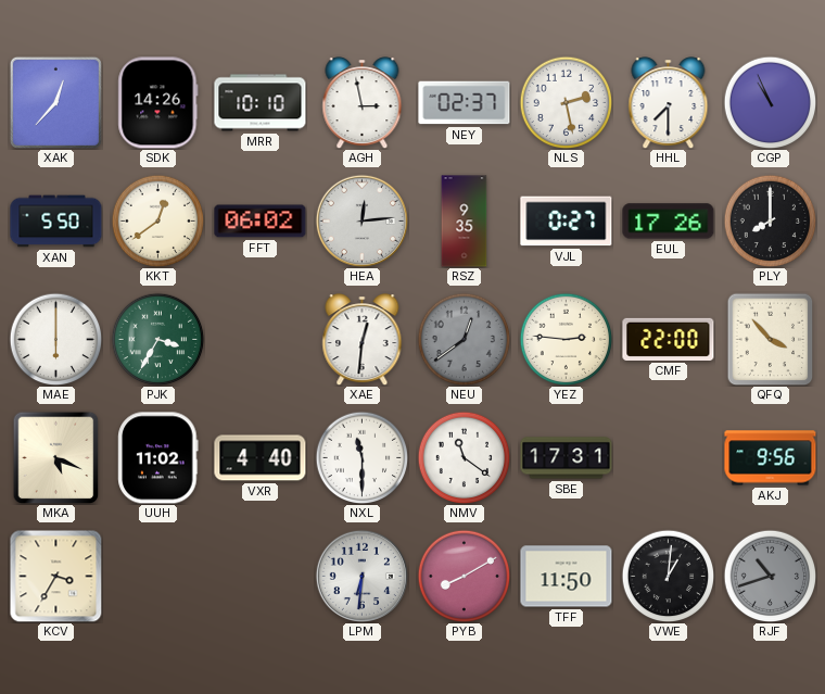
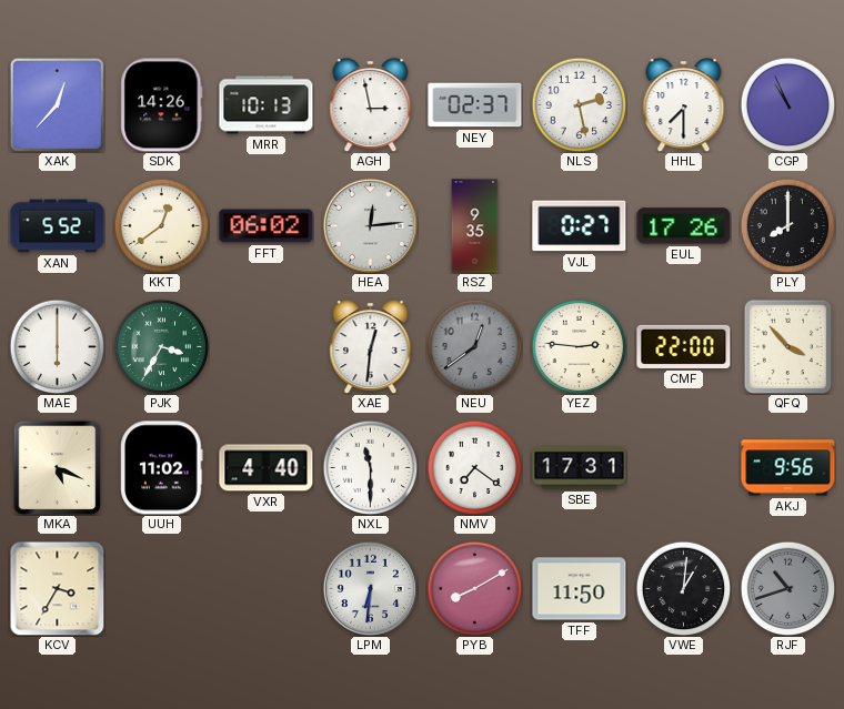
MRR: 10:10 -> 10:13 (267, 105)
XAN: 5:50 -> 5:52 (58, 226)
NMV: 11:21 -> 7:21 (474, 467)
